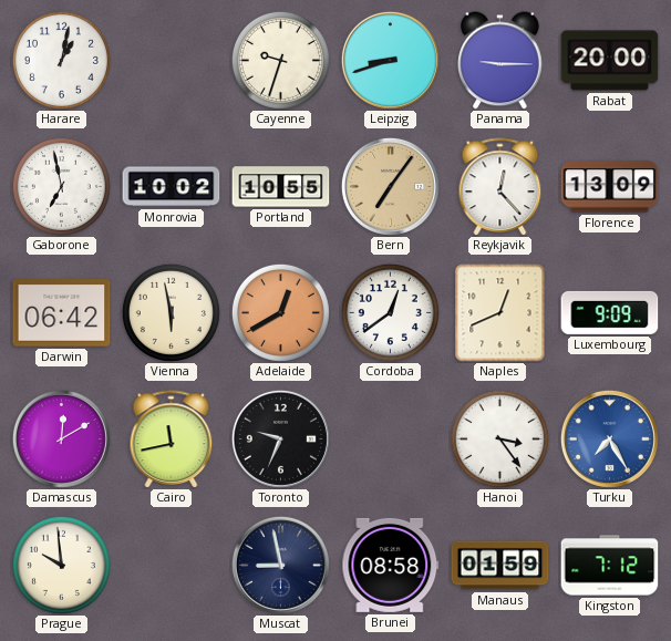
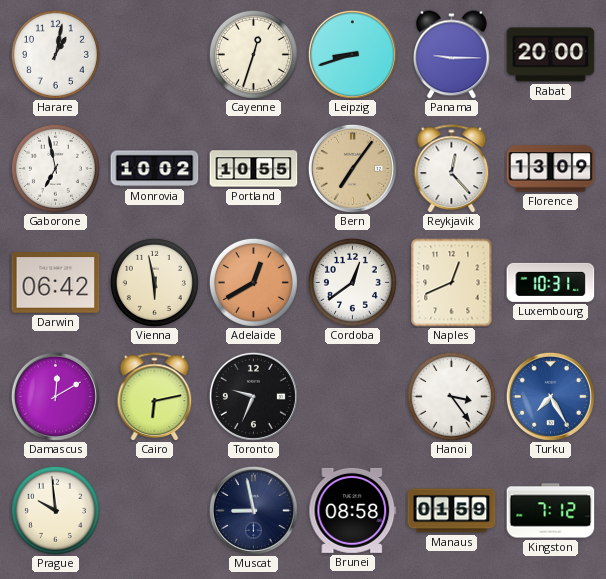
Cayenne: 9:33 -> 12:33 (253, 54)
Luxembourg: 9:09 -> 10:31 (551, 282)
Cairo: 11:43 -> 6:13 (155, 396)
